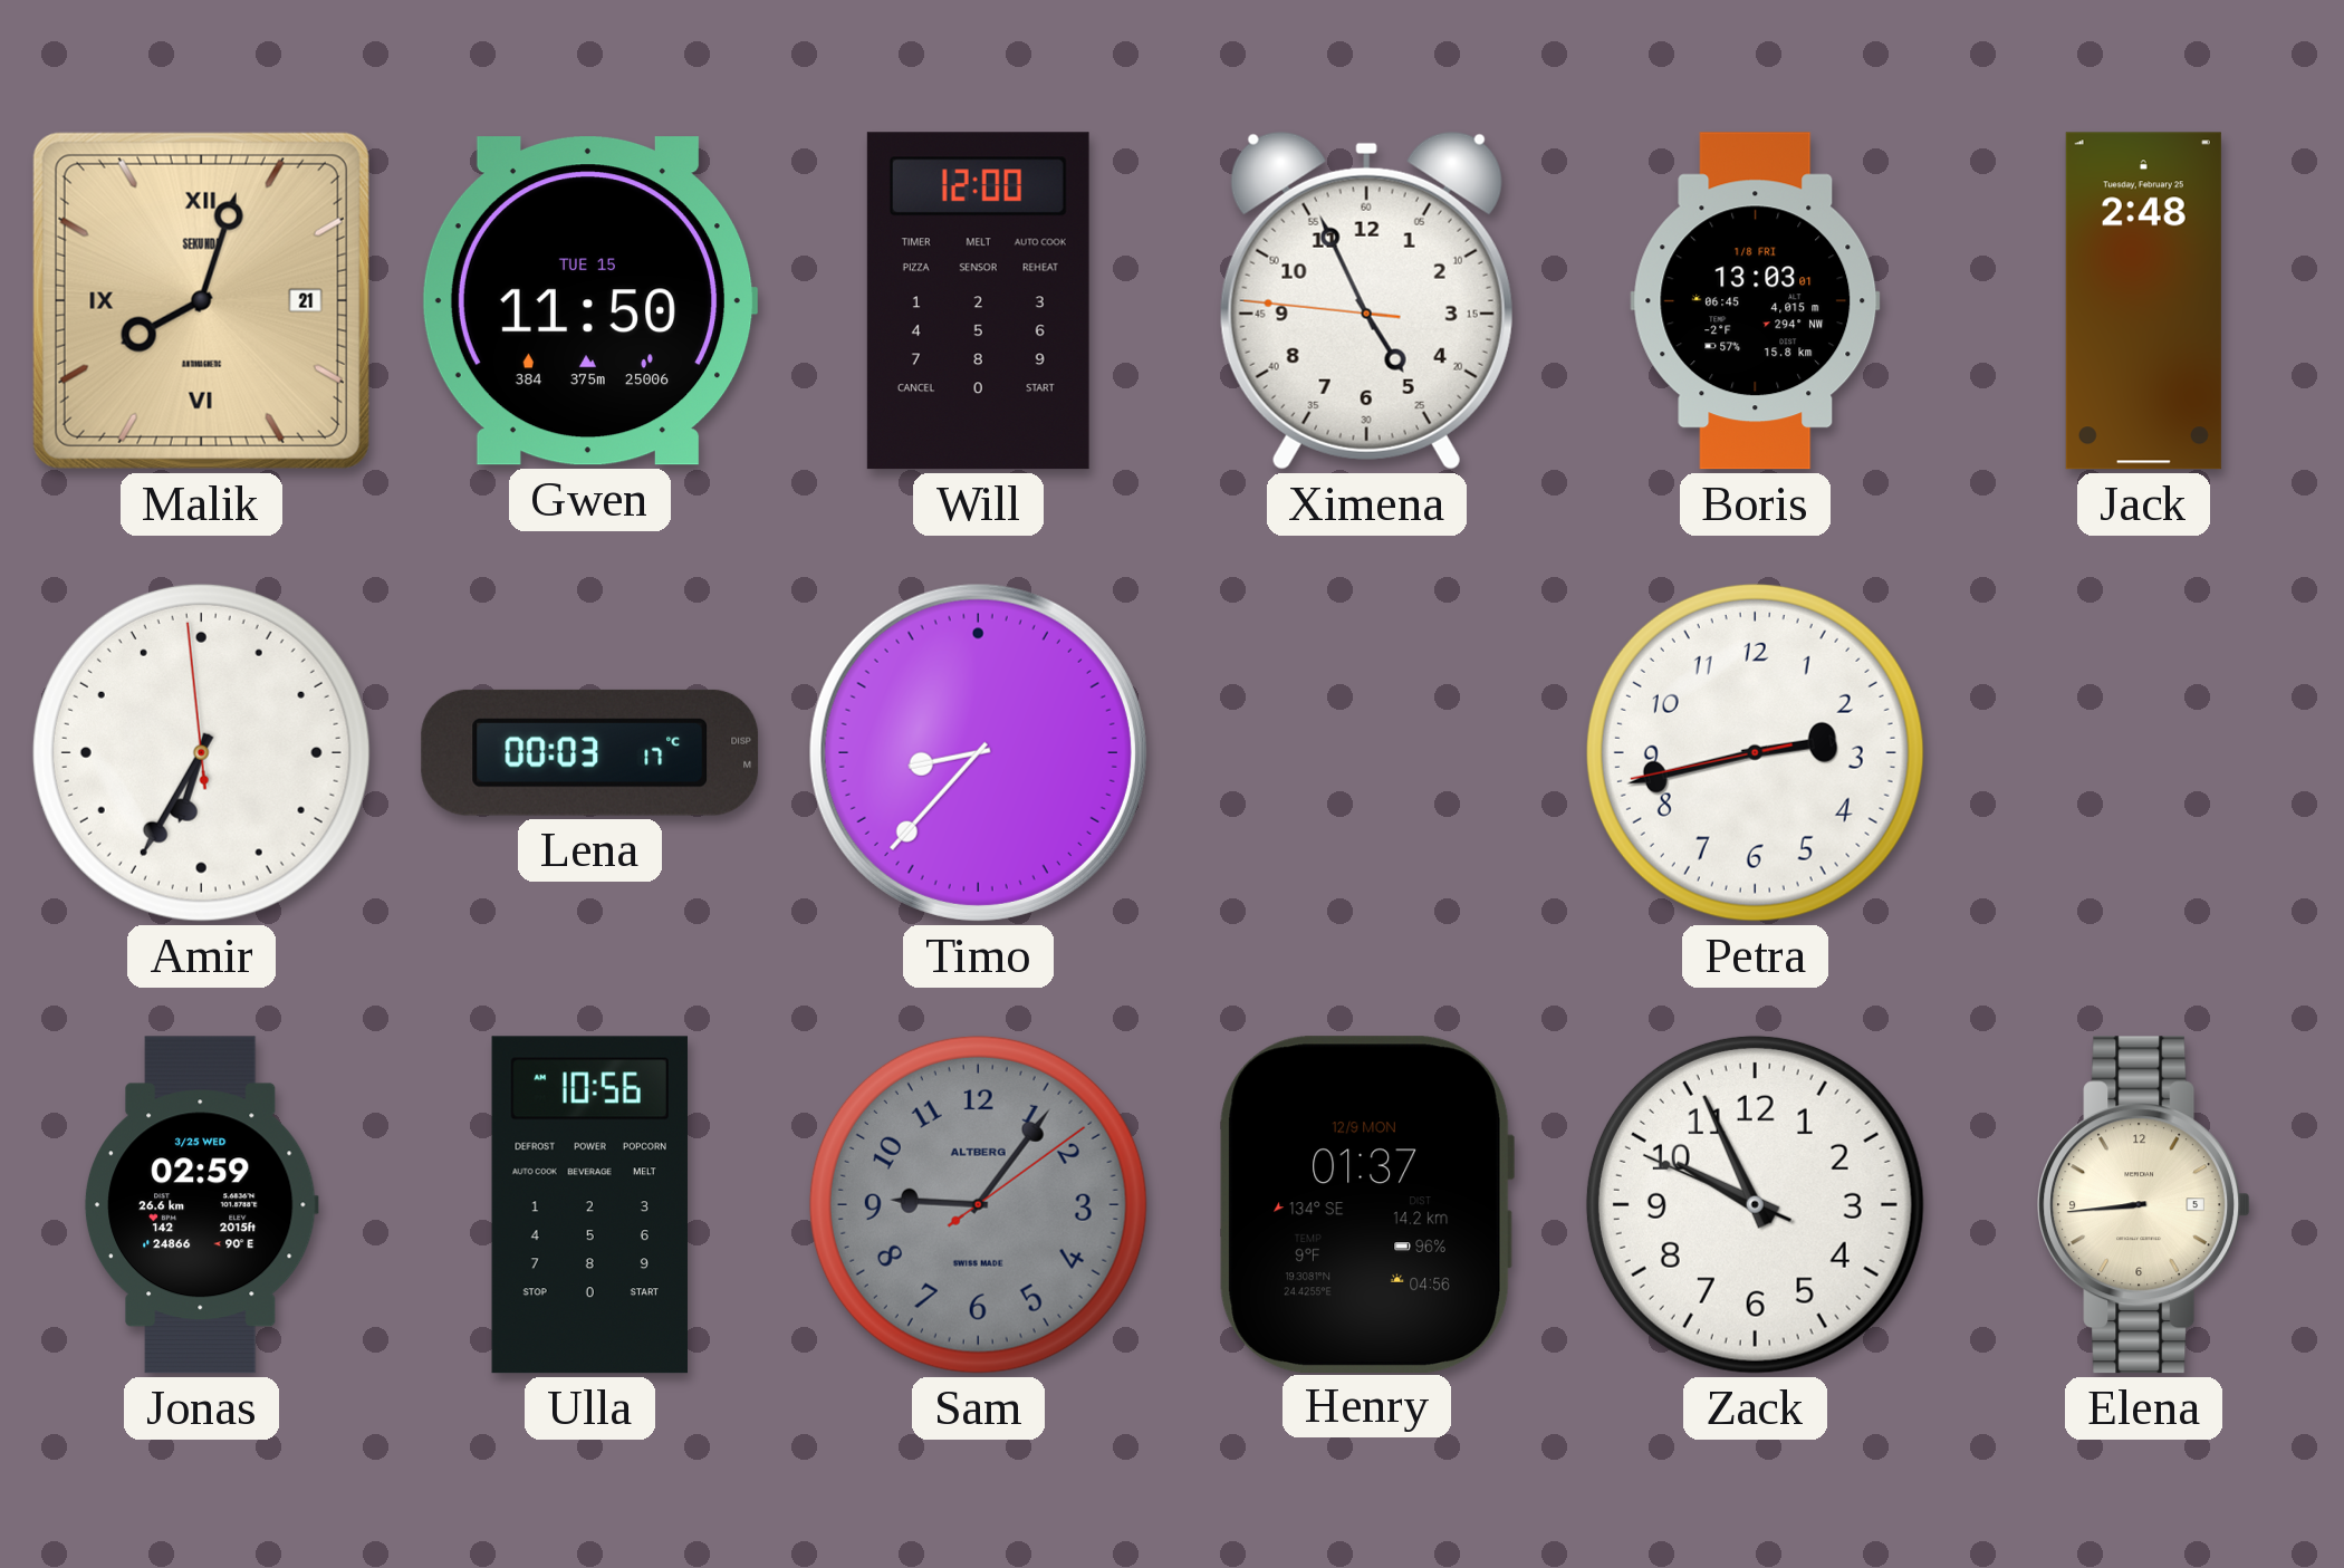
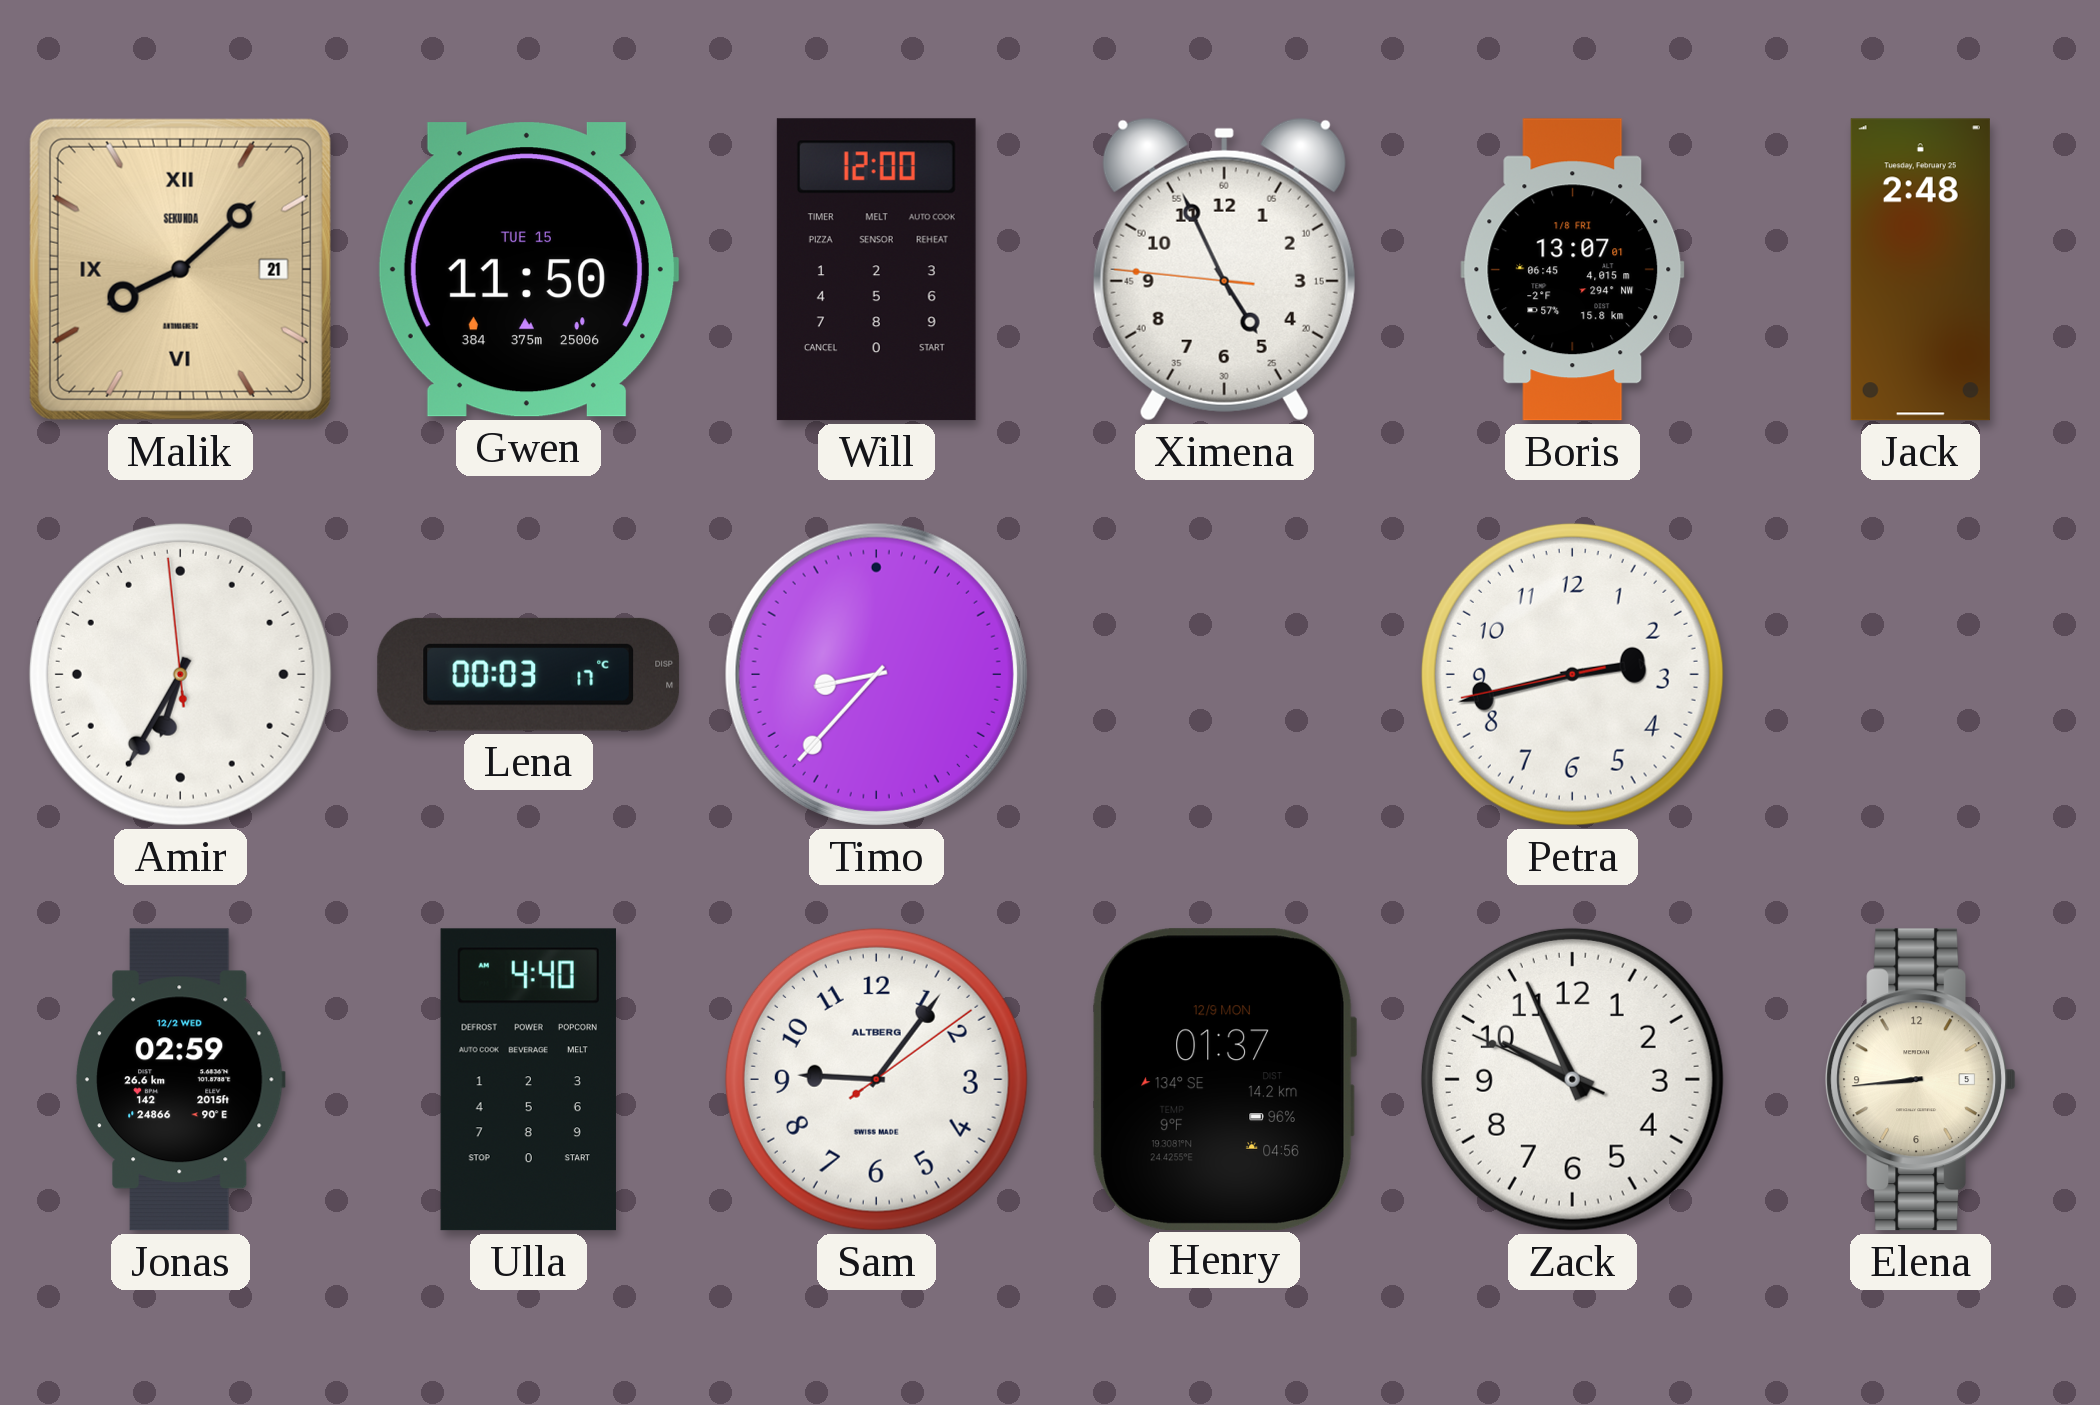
Malik: 8:03 -> 8:08 (180, 269)
Boris: 13:03 -> 13:07 (1573, 270)
Jonas date: 3/25 WED -> 12/2 WED (180, 1080)
Ulla: 10:56 -> 4:40 (528, 1080)
Sam dial: grey -> white (876, 1079)
